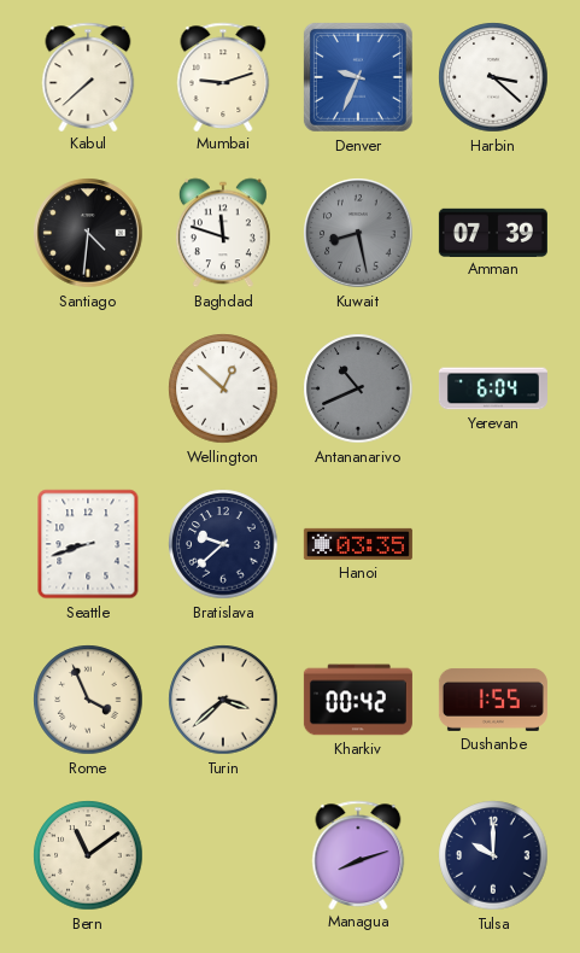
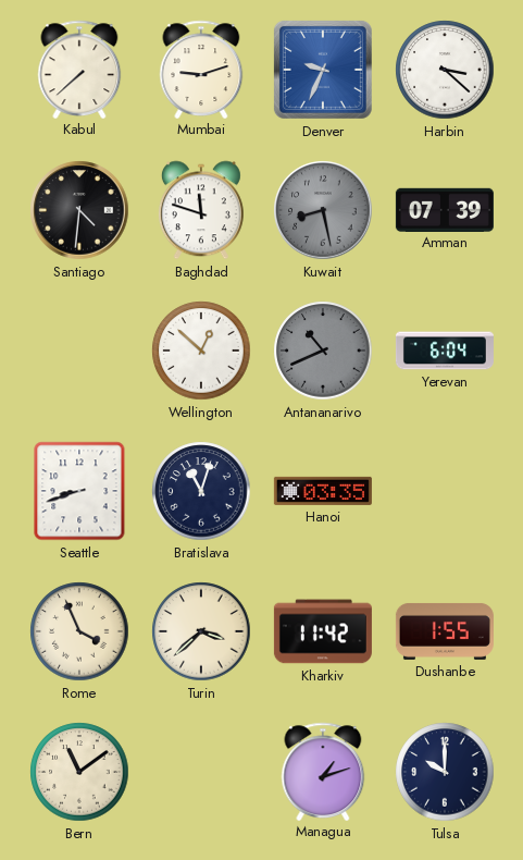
Bratislava: 9:38 -> 11:03 (201, 491)
Kharkiv: 00:42 -> 11:42 (323, 631)
Managua: 8:12 -> 1:12 (323, 771)
